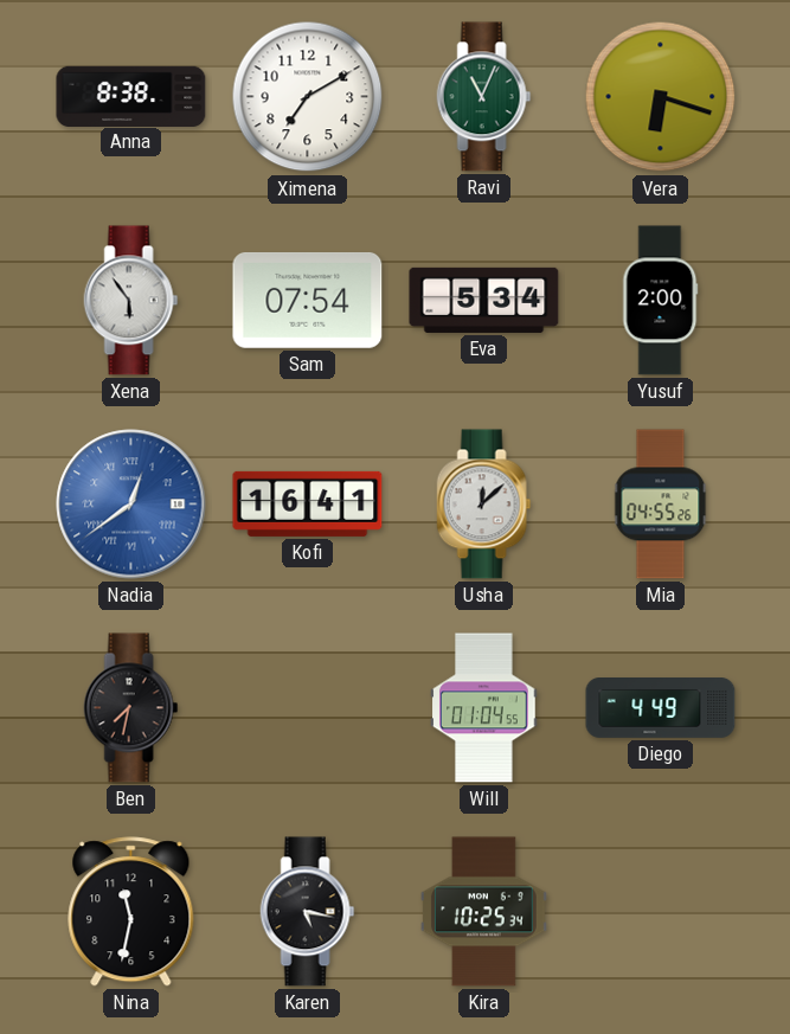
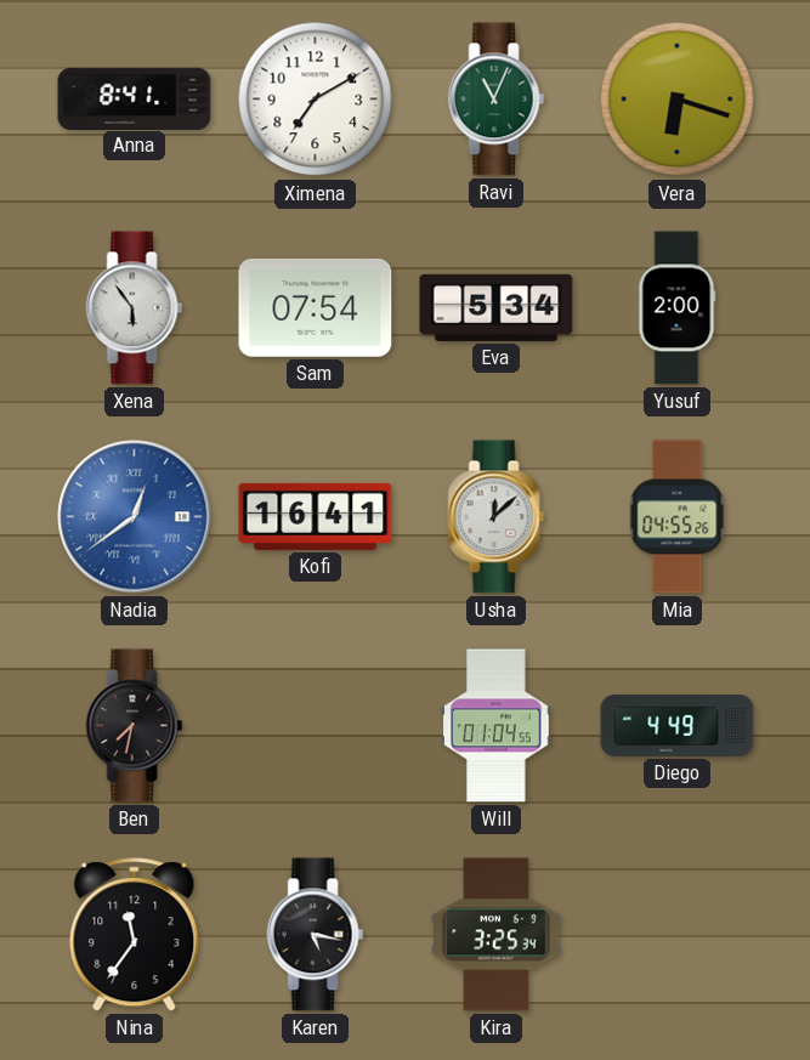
Anna: 8:38 -> 8:41 (135, 98)
Nina: 11:32 -> 11:36 (135, 935)
Kira: 10:25 -> 3:25 (495, 935)
